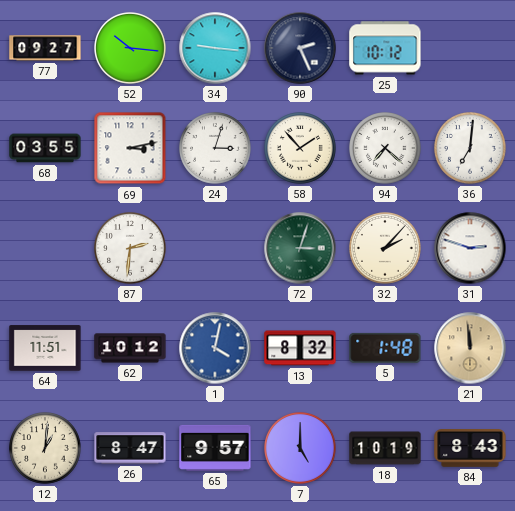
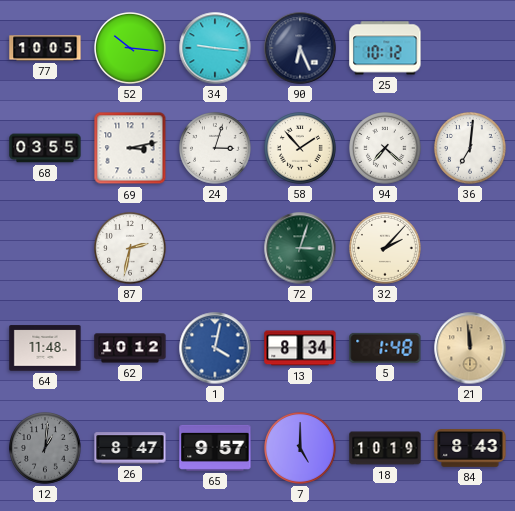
77: 09:27 -> 10:05 (45, 48)
90: 2:26 -> 6:26 (300, 48)
87: 2:31 -> 2:32 (131, 249)
31: 2:48 -> none (470, 248)
64: 11:51 -> 11:48 (45, 348)
13: 8:32 -> 8:34 (300, 348)
12 dial: cream -> grey (46, 449)
